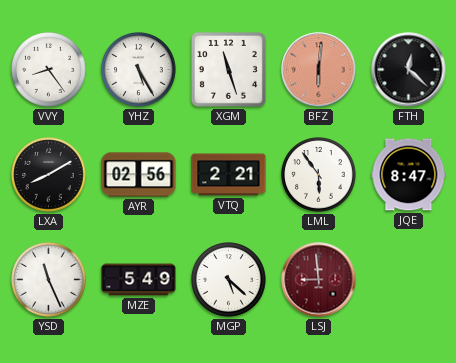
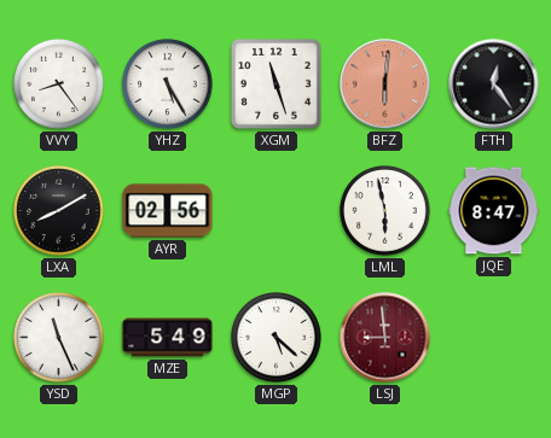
FTH: 12:22 -> 12:24 (494, 84)
VTQ: 2:21 -> none (229, 175)
LML: 5:54 -> 5:58 (385, 211)
